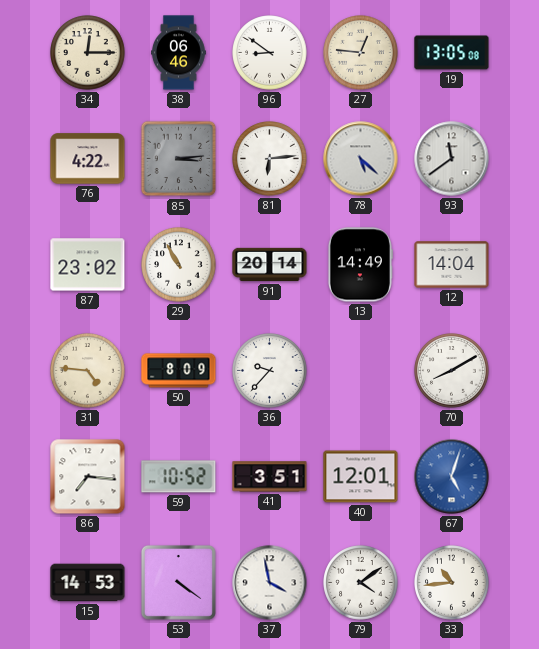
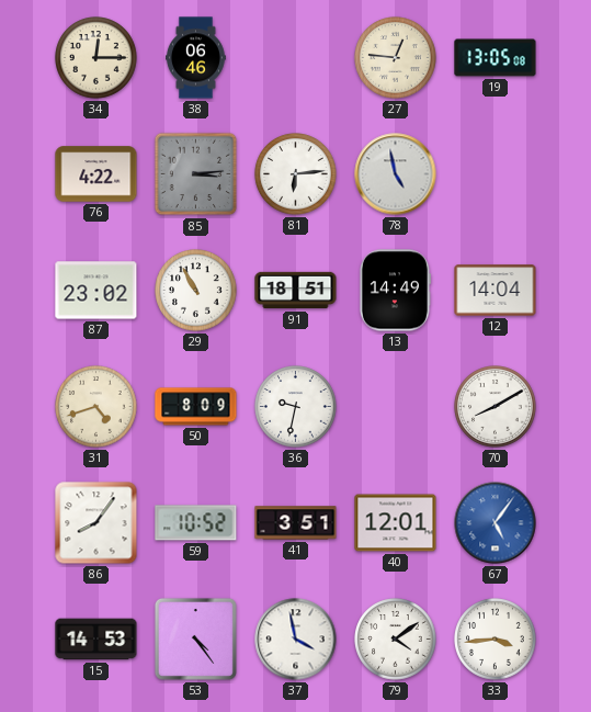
96: 8:51 -> none (270, 53)
78: 5:22 -> 4:58 (396, 174)
93: 11:39 -> none (452, 159)
91: 20:14 -> 18:51 (296, 291)
31: 4:46 -> 4:42 (96, 407)
36: 9:37 -> 9:32 (296, 407)
86: 7:16 -> 8:06 (96, 523)
67: 5:03 -> 5:06 (496, 523)
53: 4:21 -> 4:24 (195, 638)
33: 10:44 -> 3:44 (496, 640)
